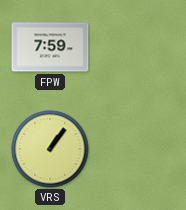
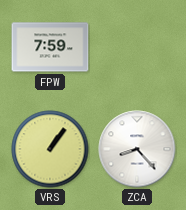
ZCA: none -> 8:23 (137, 149)
